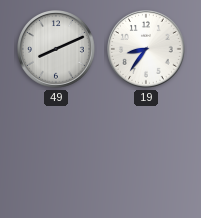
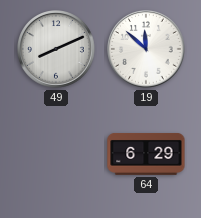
19: 8:36 -> 11:52 (147, 50)
64: none -> 6:29 (146, 155)
